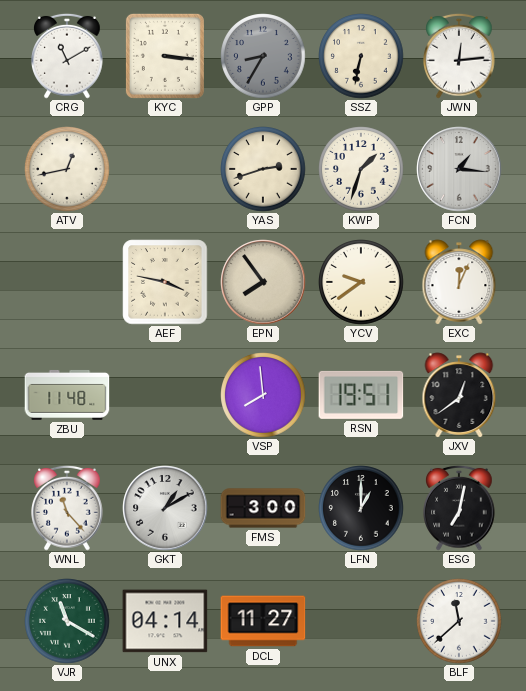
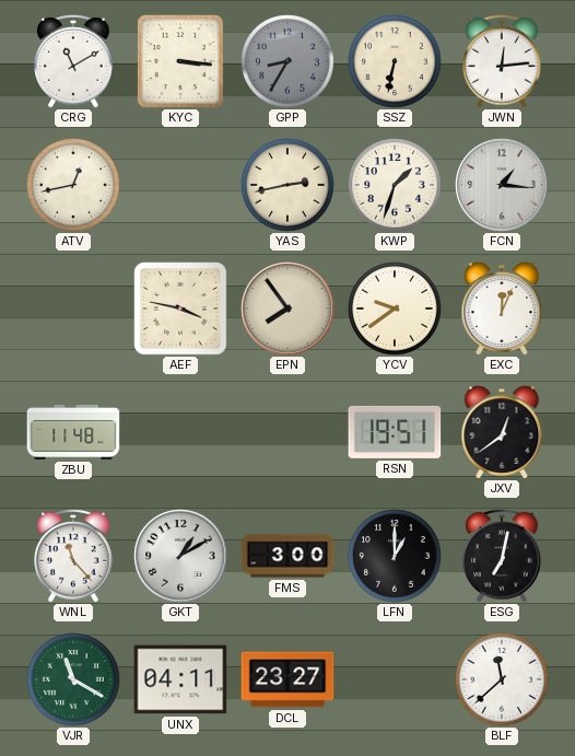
YAS: 2:42 -> 2:43 (287, 185)
VSP: 7:59 -> none (263, 395)
UNX: 04:14 -> 04:11 (180, 679)
DCL: 11:27 -> 23:27 (287, 679)
